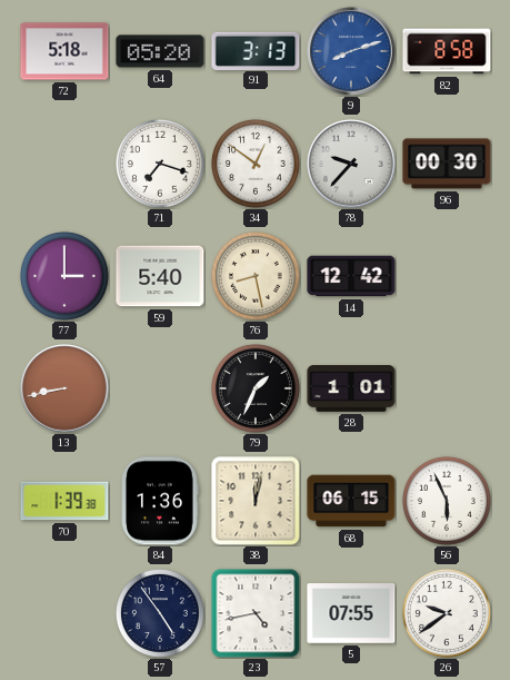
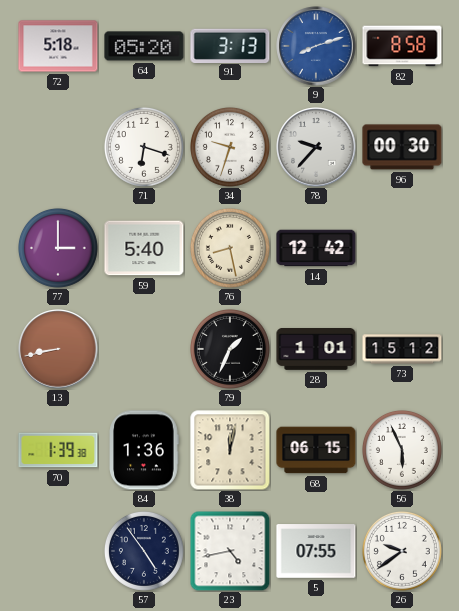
71: 7:18 -> 6:18 (144, 147)
34: 12:51 -> 9:33 (230, 147)
73: none -> 15:12 (402, 349)
